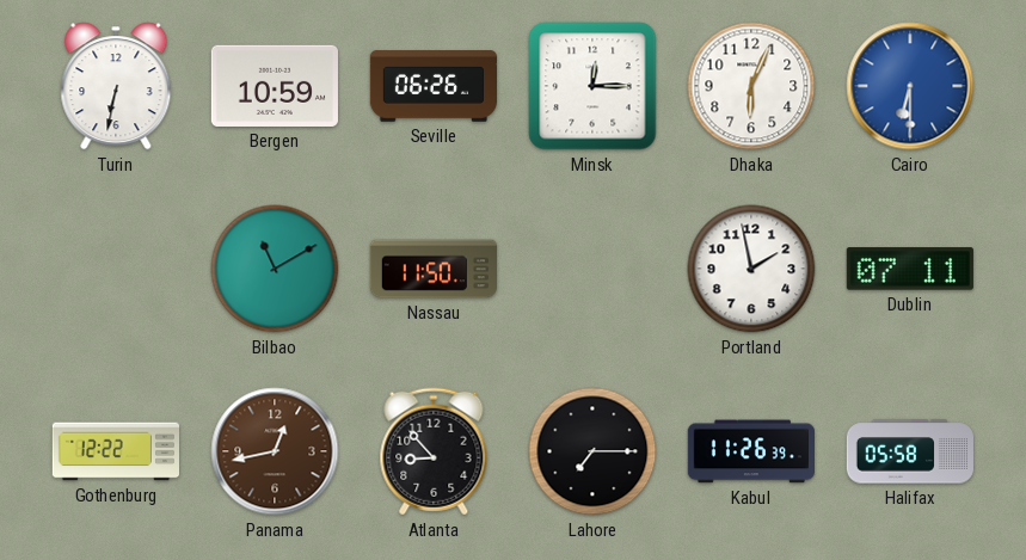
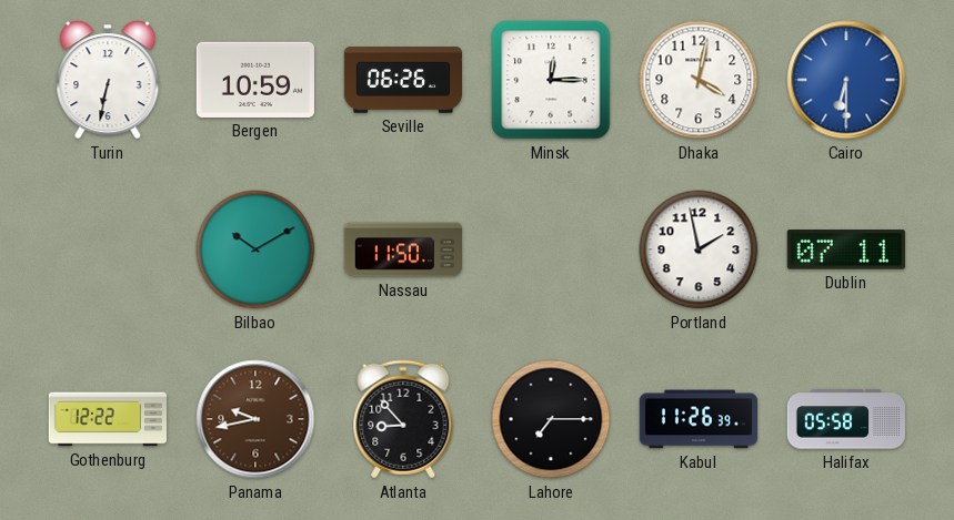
Dhaka: 6:04 -> 4:02 (699, 80)
Bilbao: 11:10 -> 10:10 (255, 249)
Panama: 12:43 -> 9:43 (255, 419)
